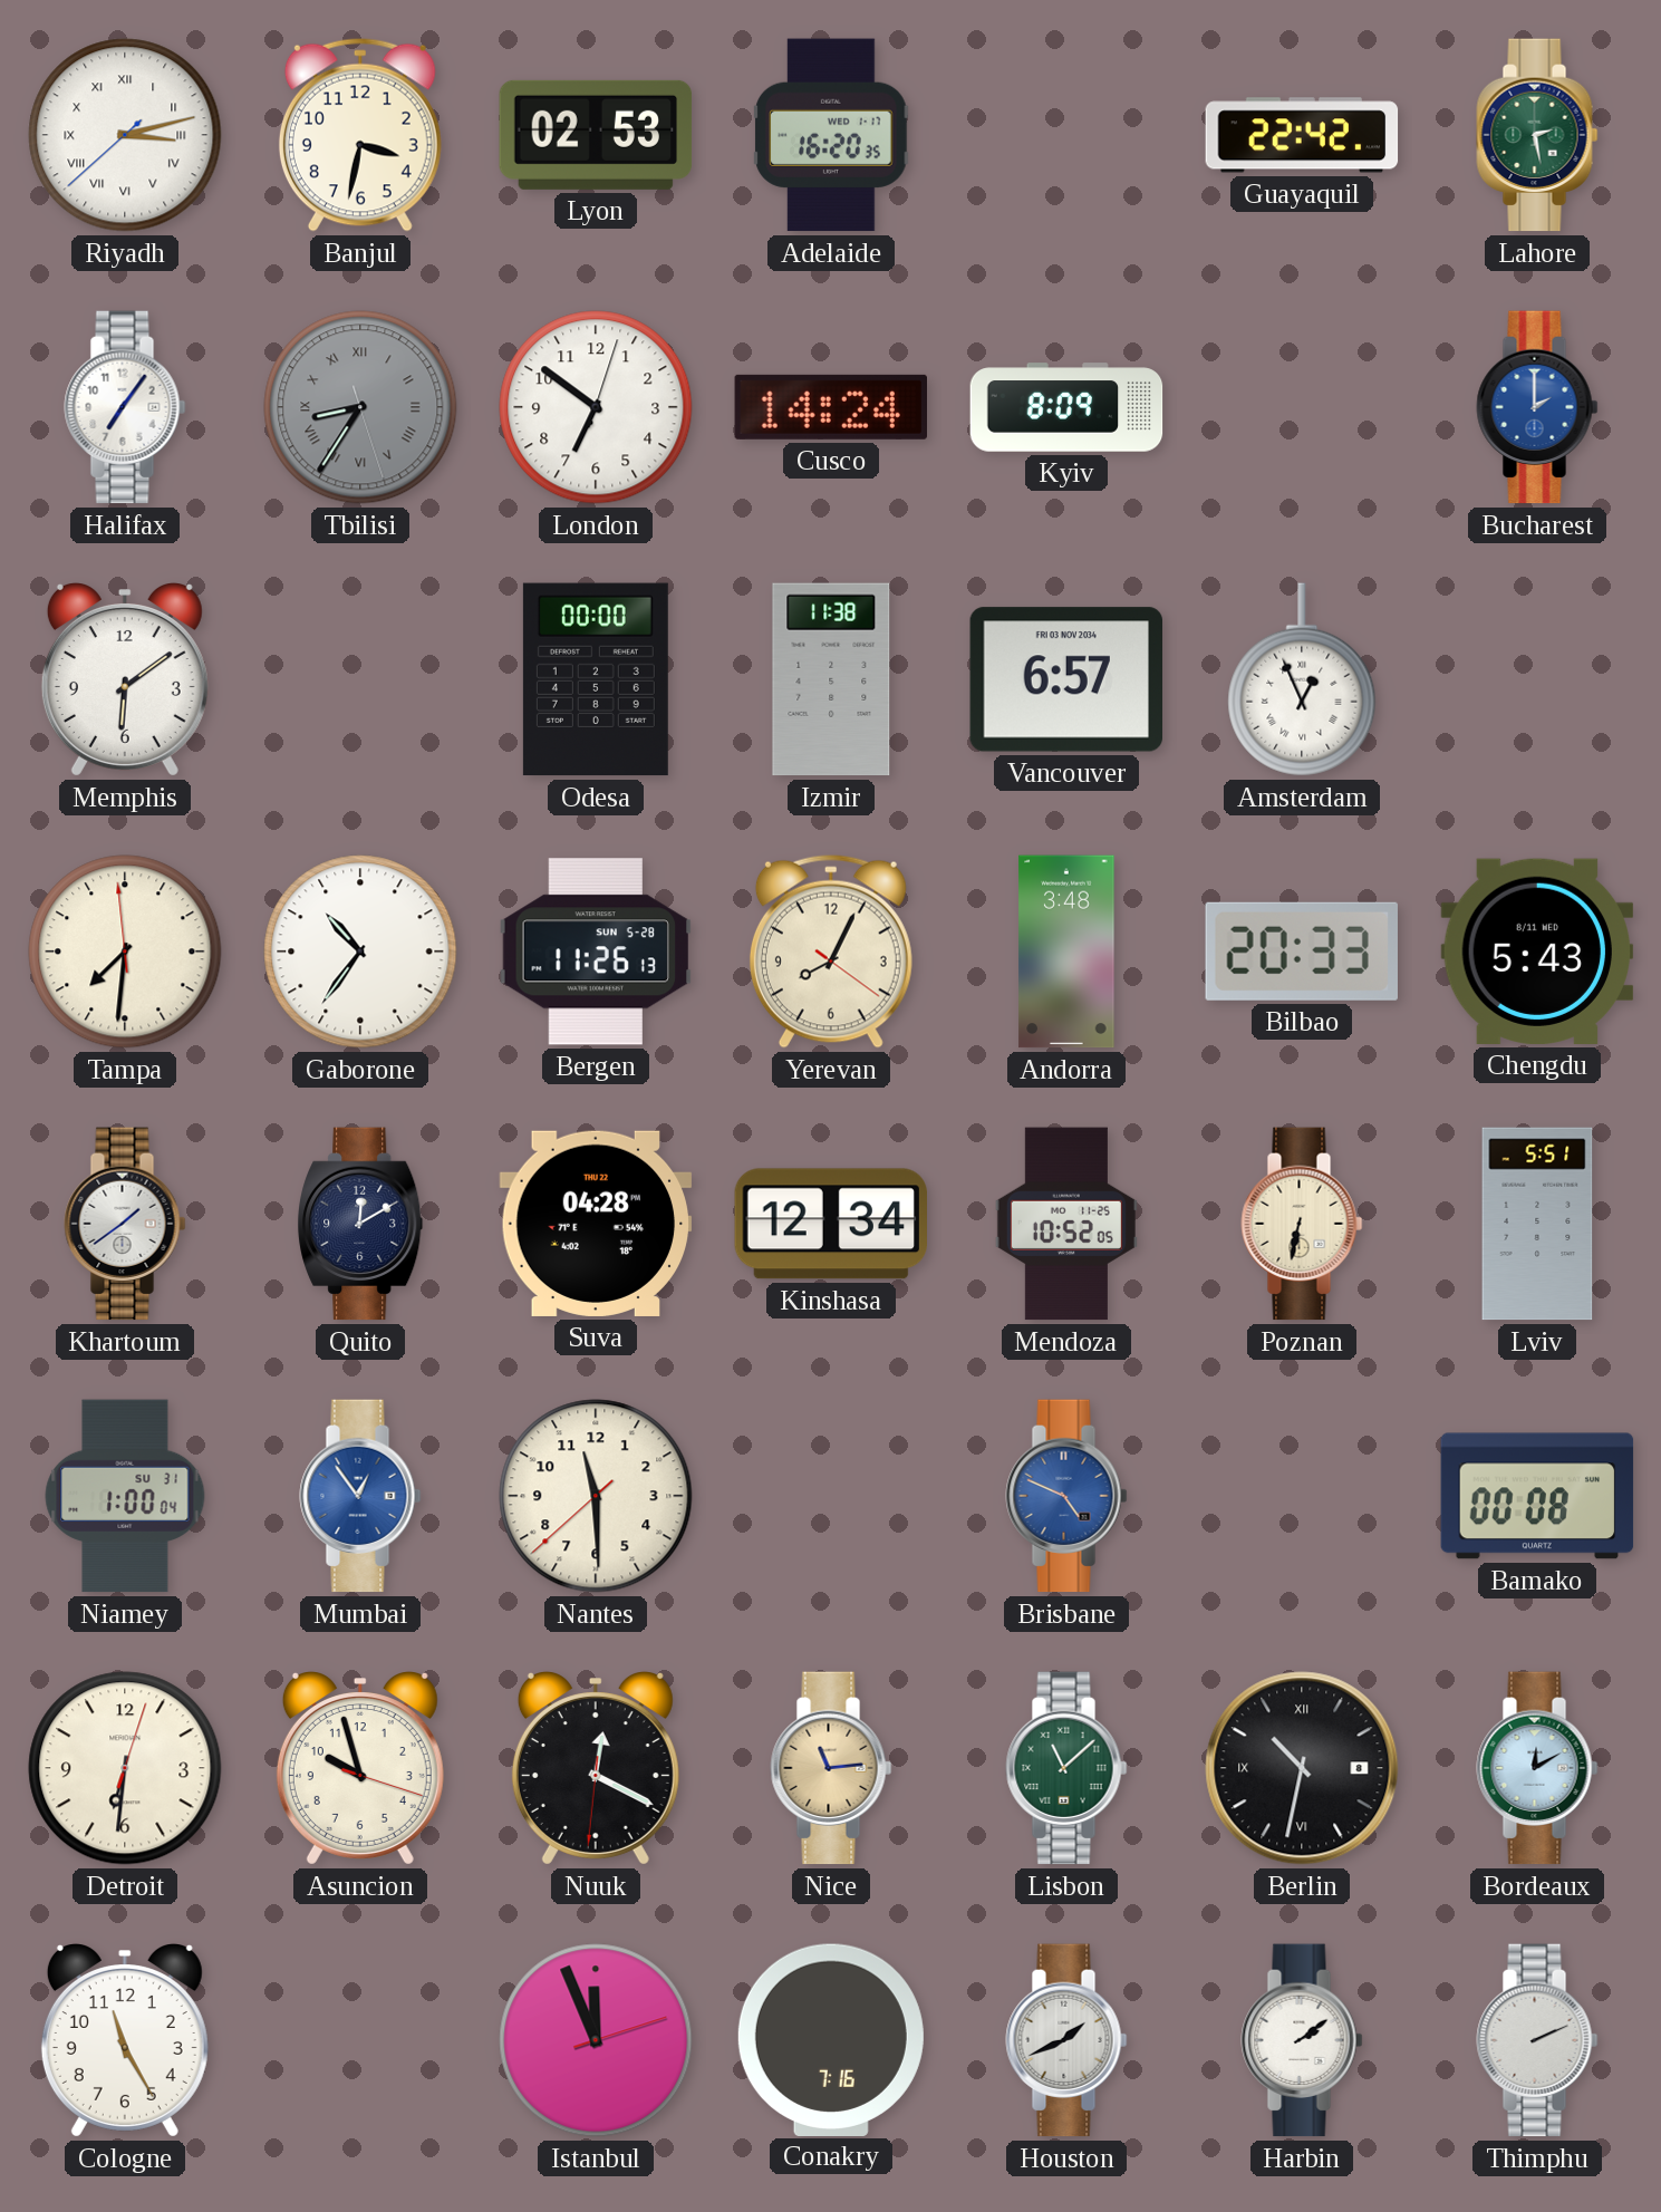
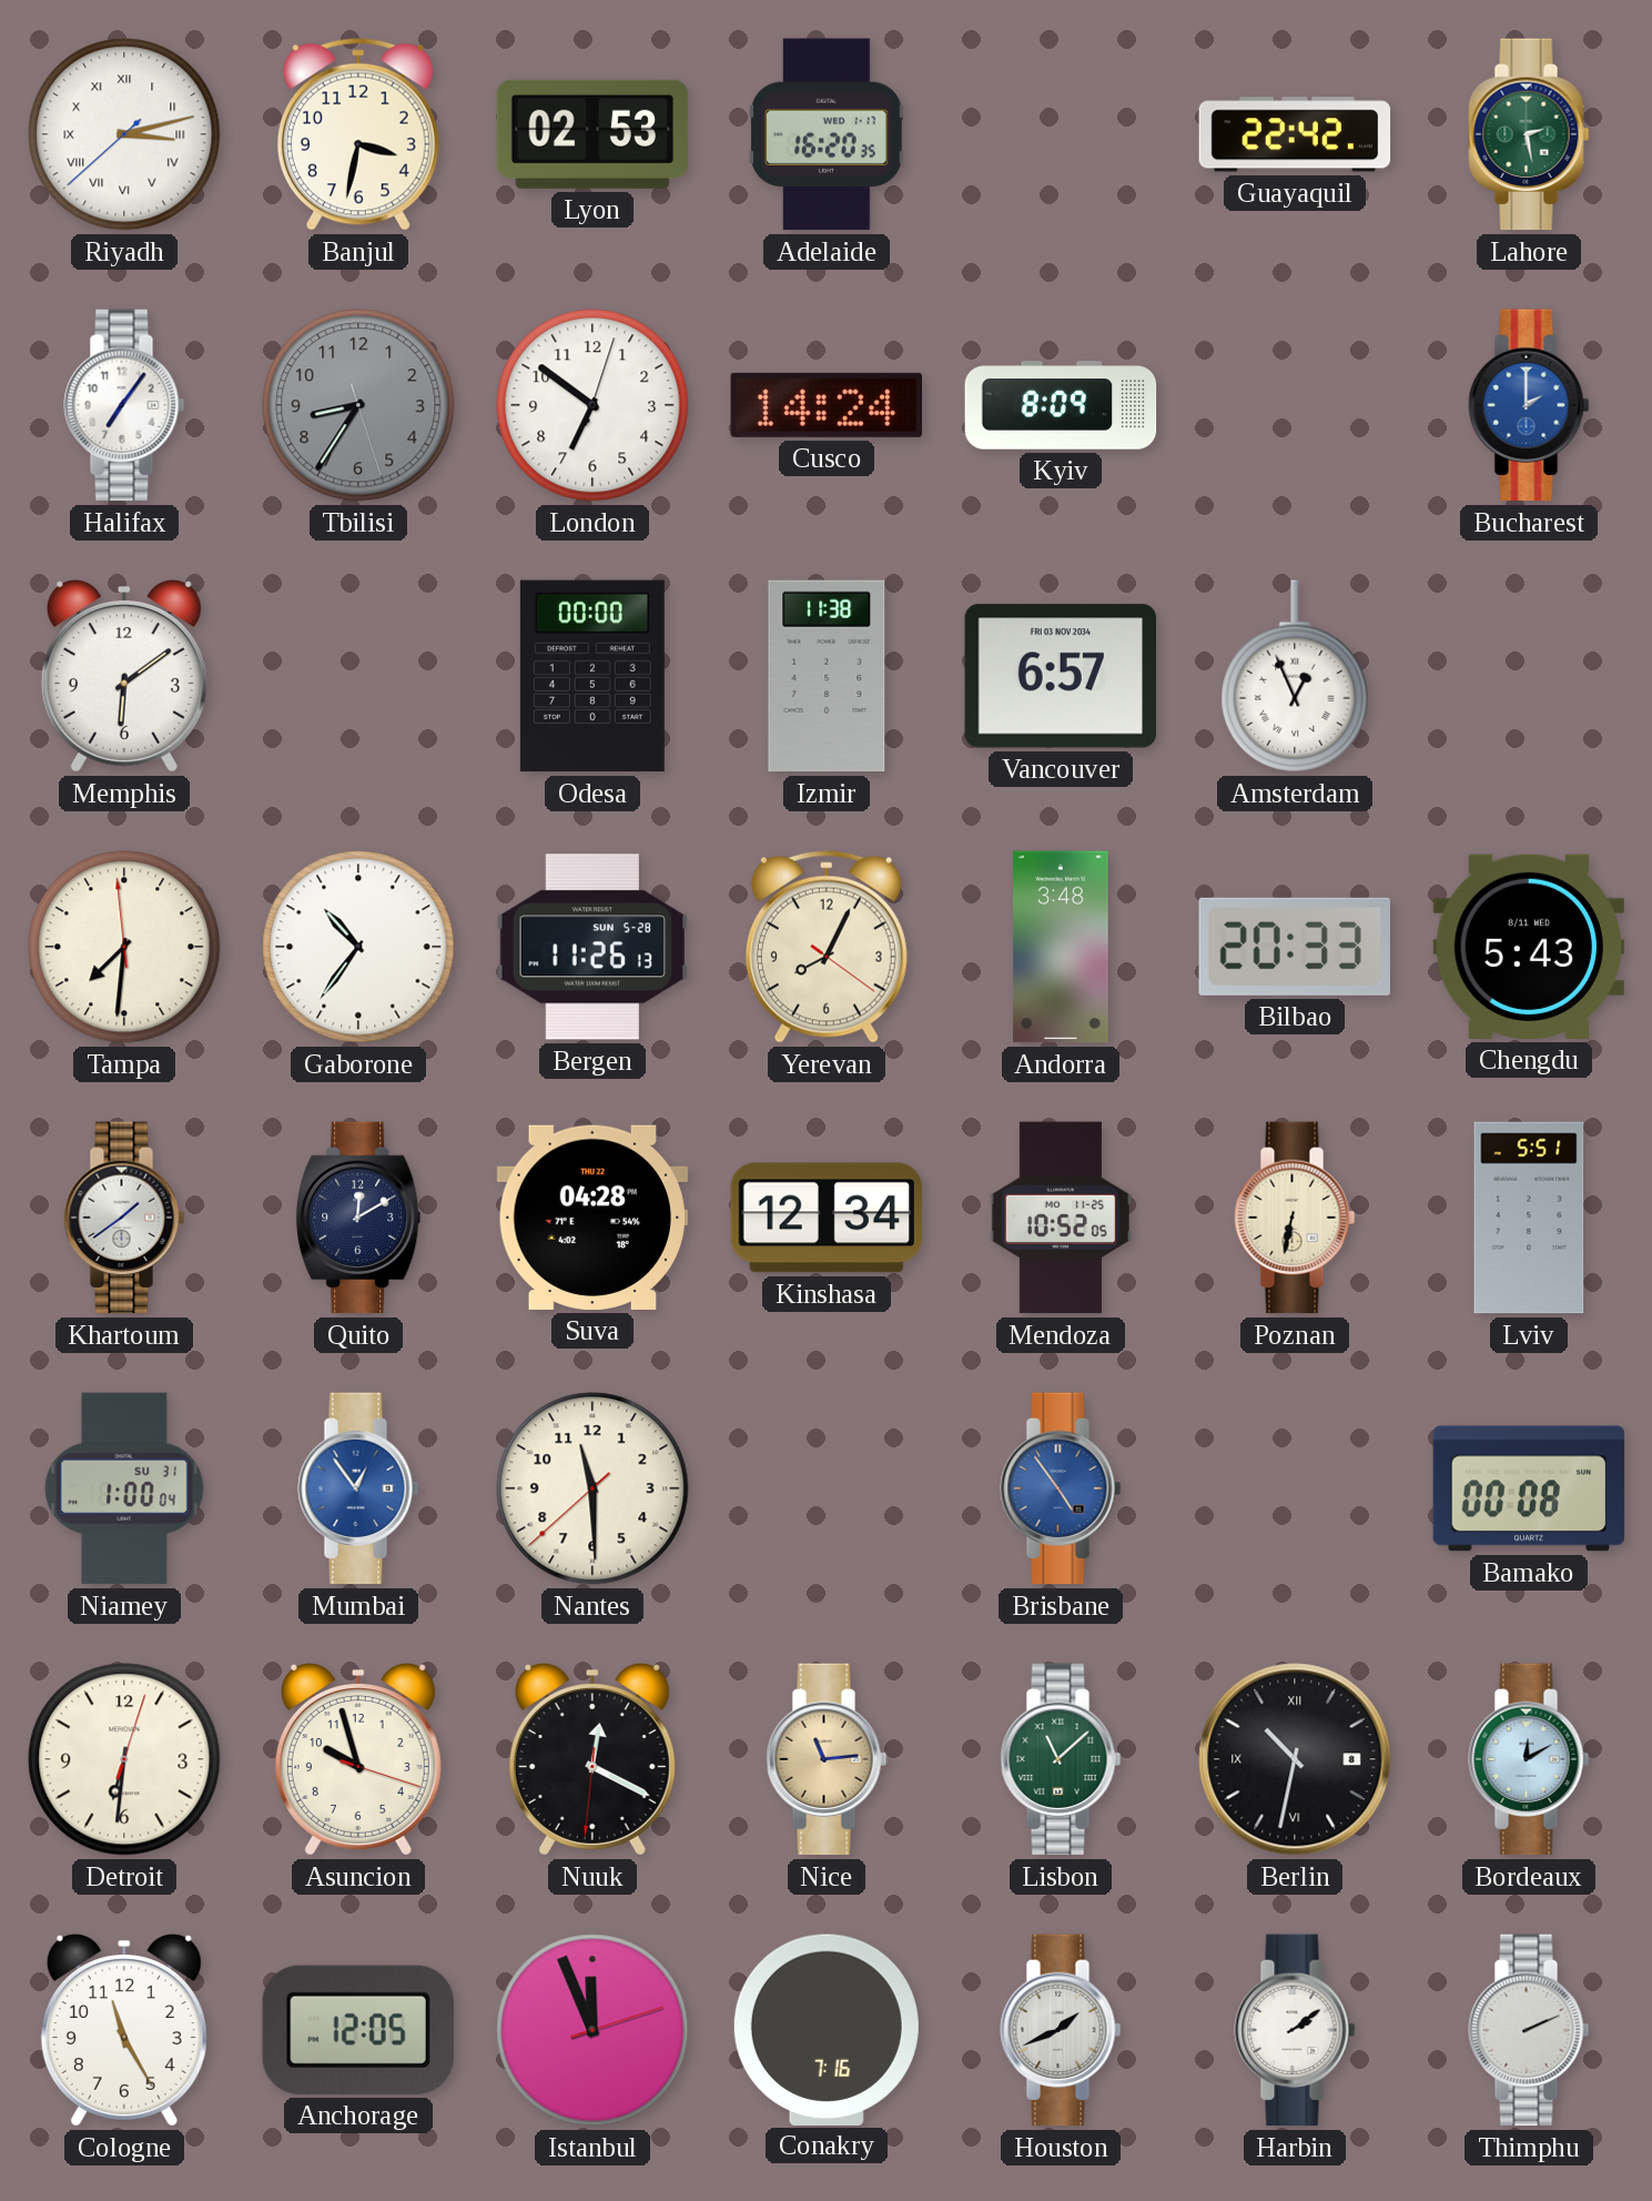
Tbilisi numerals: Roman -> Arabic (358, 405)
Brisbane: 4:49 -> 4:54 (1061, 1488)
Anchorage: none -> 12:05 (358, 2030)
